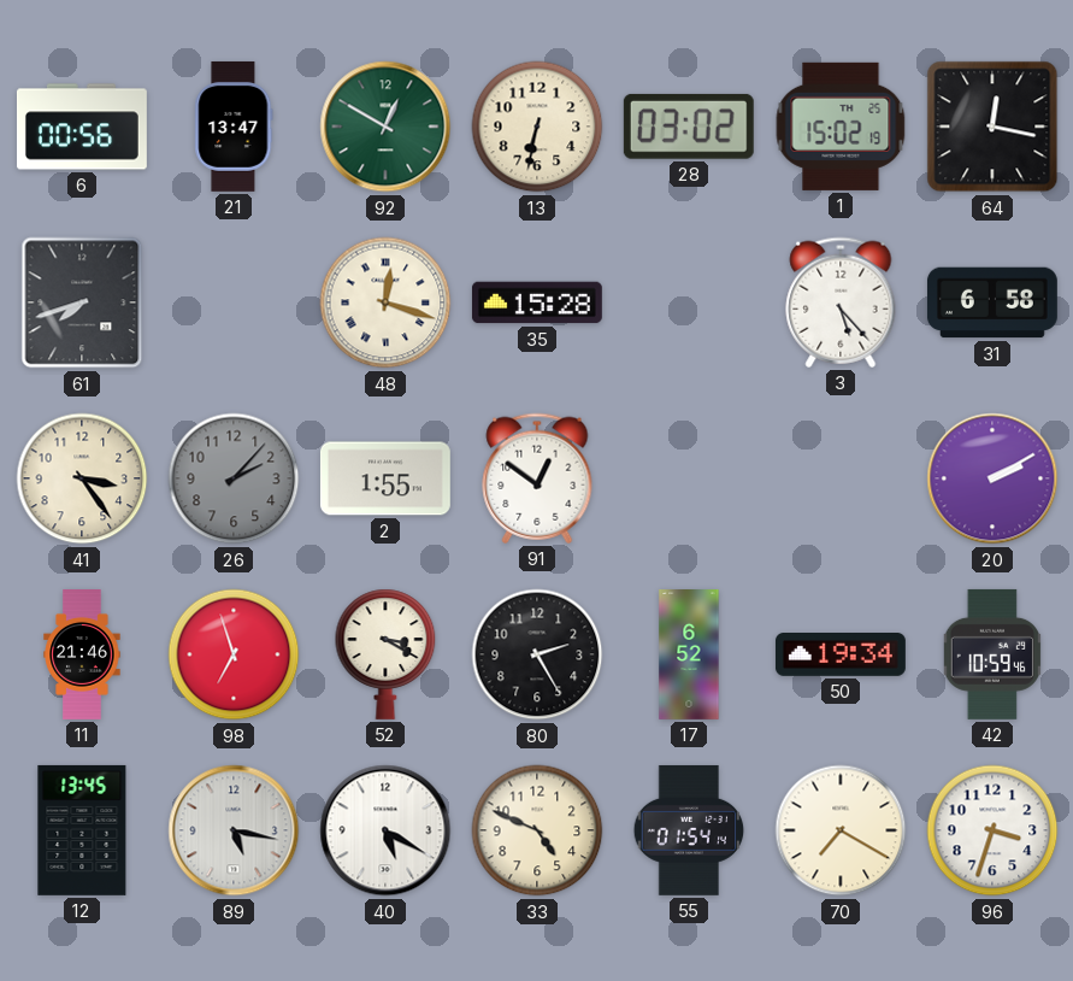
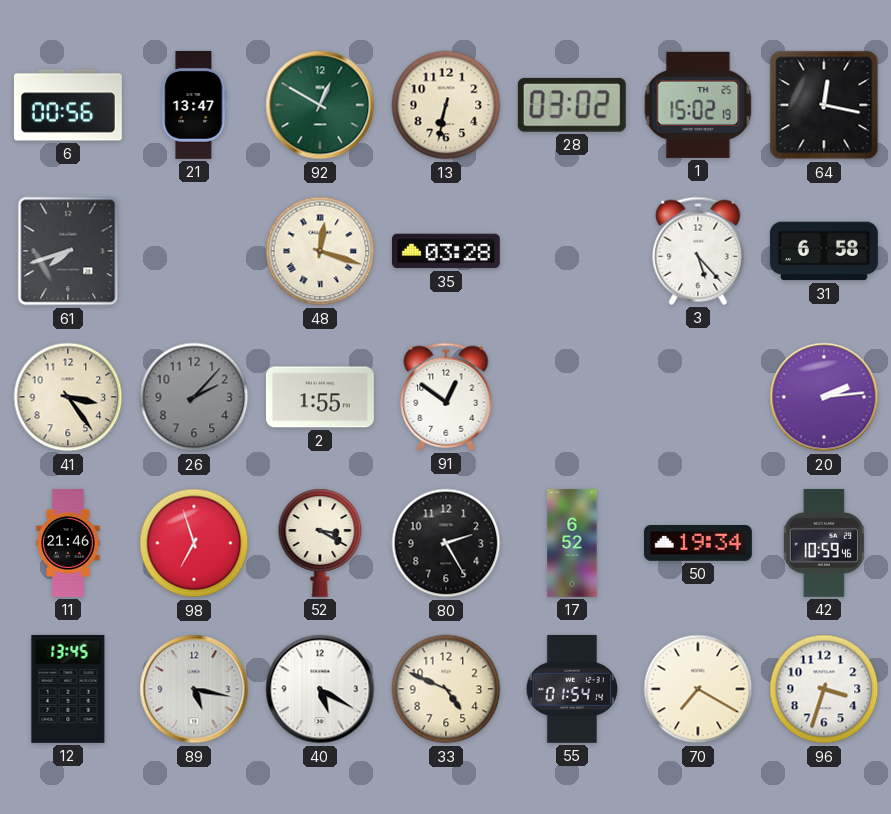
35: 15:28 -> 03:28 (446, 251)
20: 2:10 -> 2:14 (824, 397)
